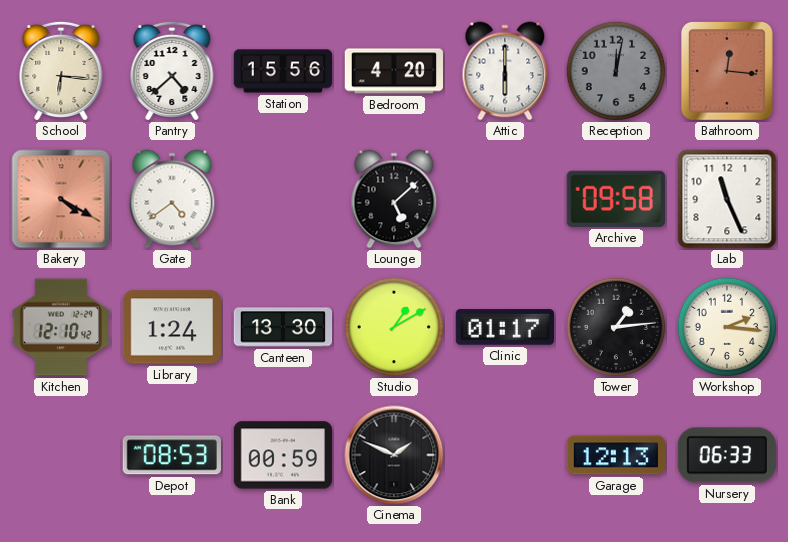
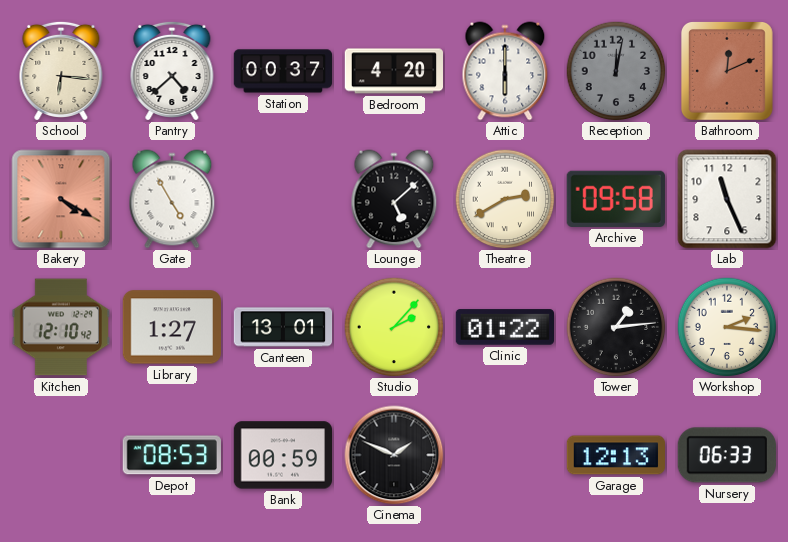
Station: 15:56 -> 00:37 (283, 71)
Bathroom: 12:16 -> 12:11 (727, 72)
Gate: 4:39 -> 4:55 (172, 199)
Theatre: none -> 2:40 (505, 199)
Library: 1:24 -> 1:27 (171, 327)
Canteen: 13:30 -> 13:01 (283, 327)
Studio: 1:10 -> 2:07 (394, 327)
Clinic: 01:17 -> 01:22 (504, 327)
